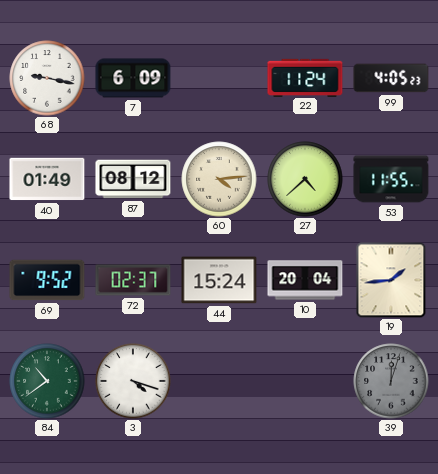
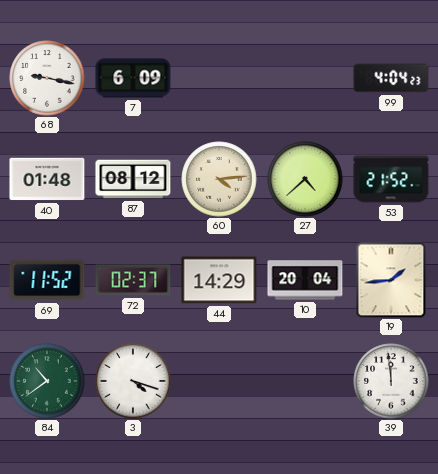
22: 11:24 -> none (305, 77)
99: 4:05 -> 4:04 (391, 78)
40: 01:49 -> 01:48 (47, 179)
53: 11:55 -> 21:52 (391, 179)
69: 9:52 -> 11:52 (47, 280)
44: 15:24 -> 14:29 (219, 280)
39: 12:03 -> 11:59 (391, 381)
39 dial: grey -> white (391, 381)
